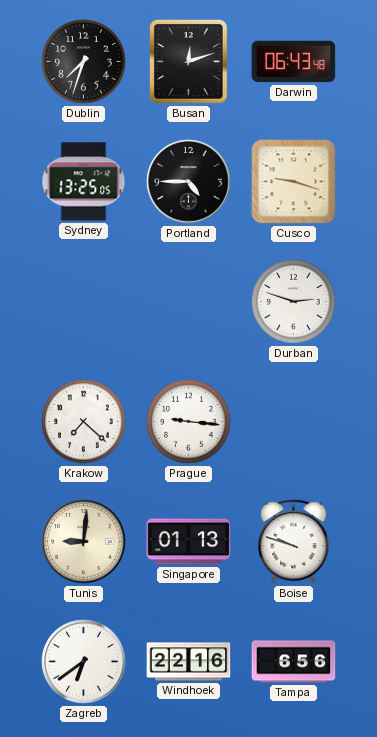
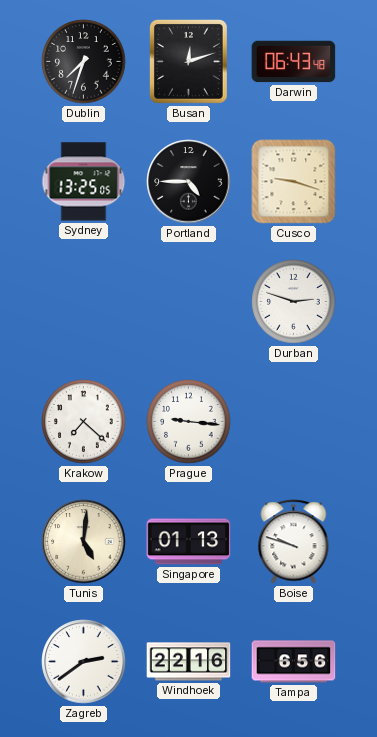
Tunis: 9:01 -> 5:01 (84, 542)
Zagreb: 6:39 -> 2:39 (84, 662)
